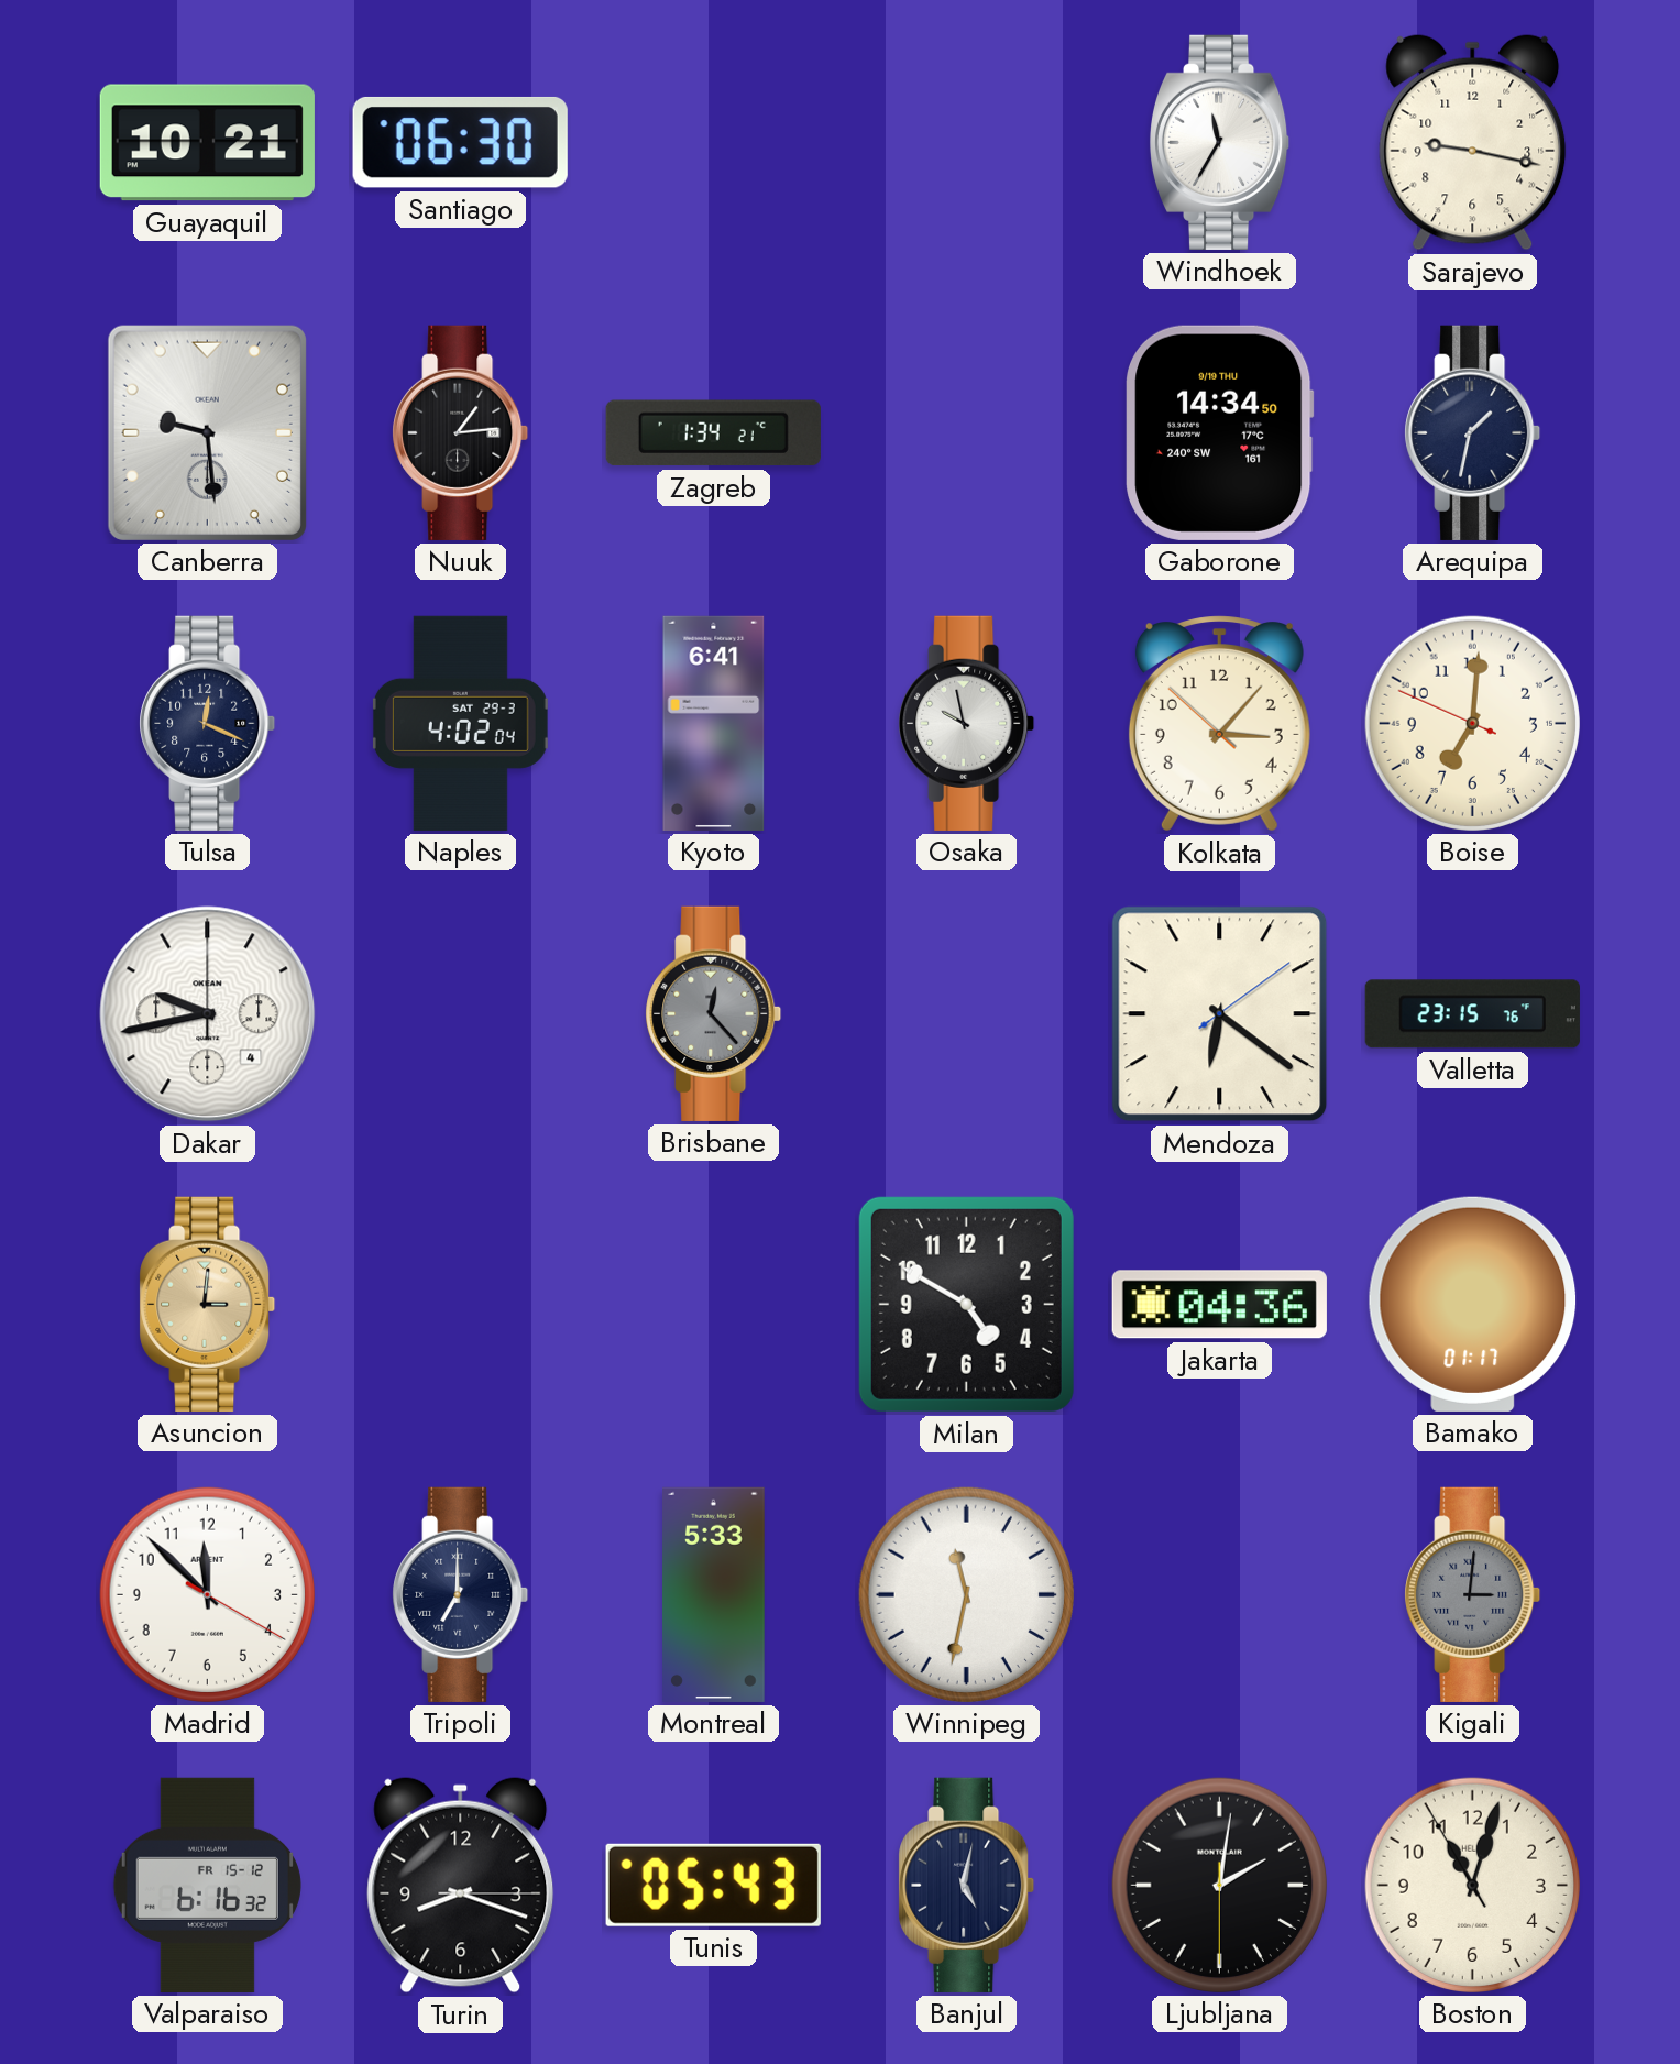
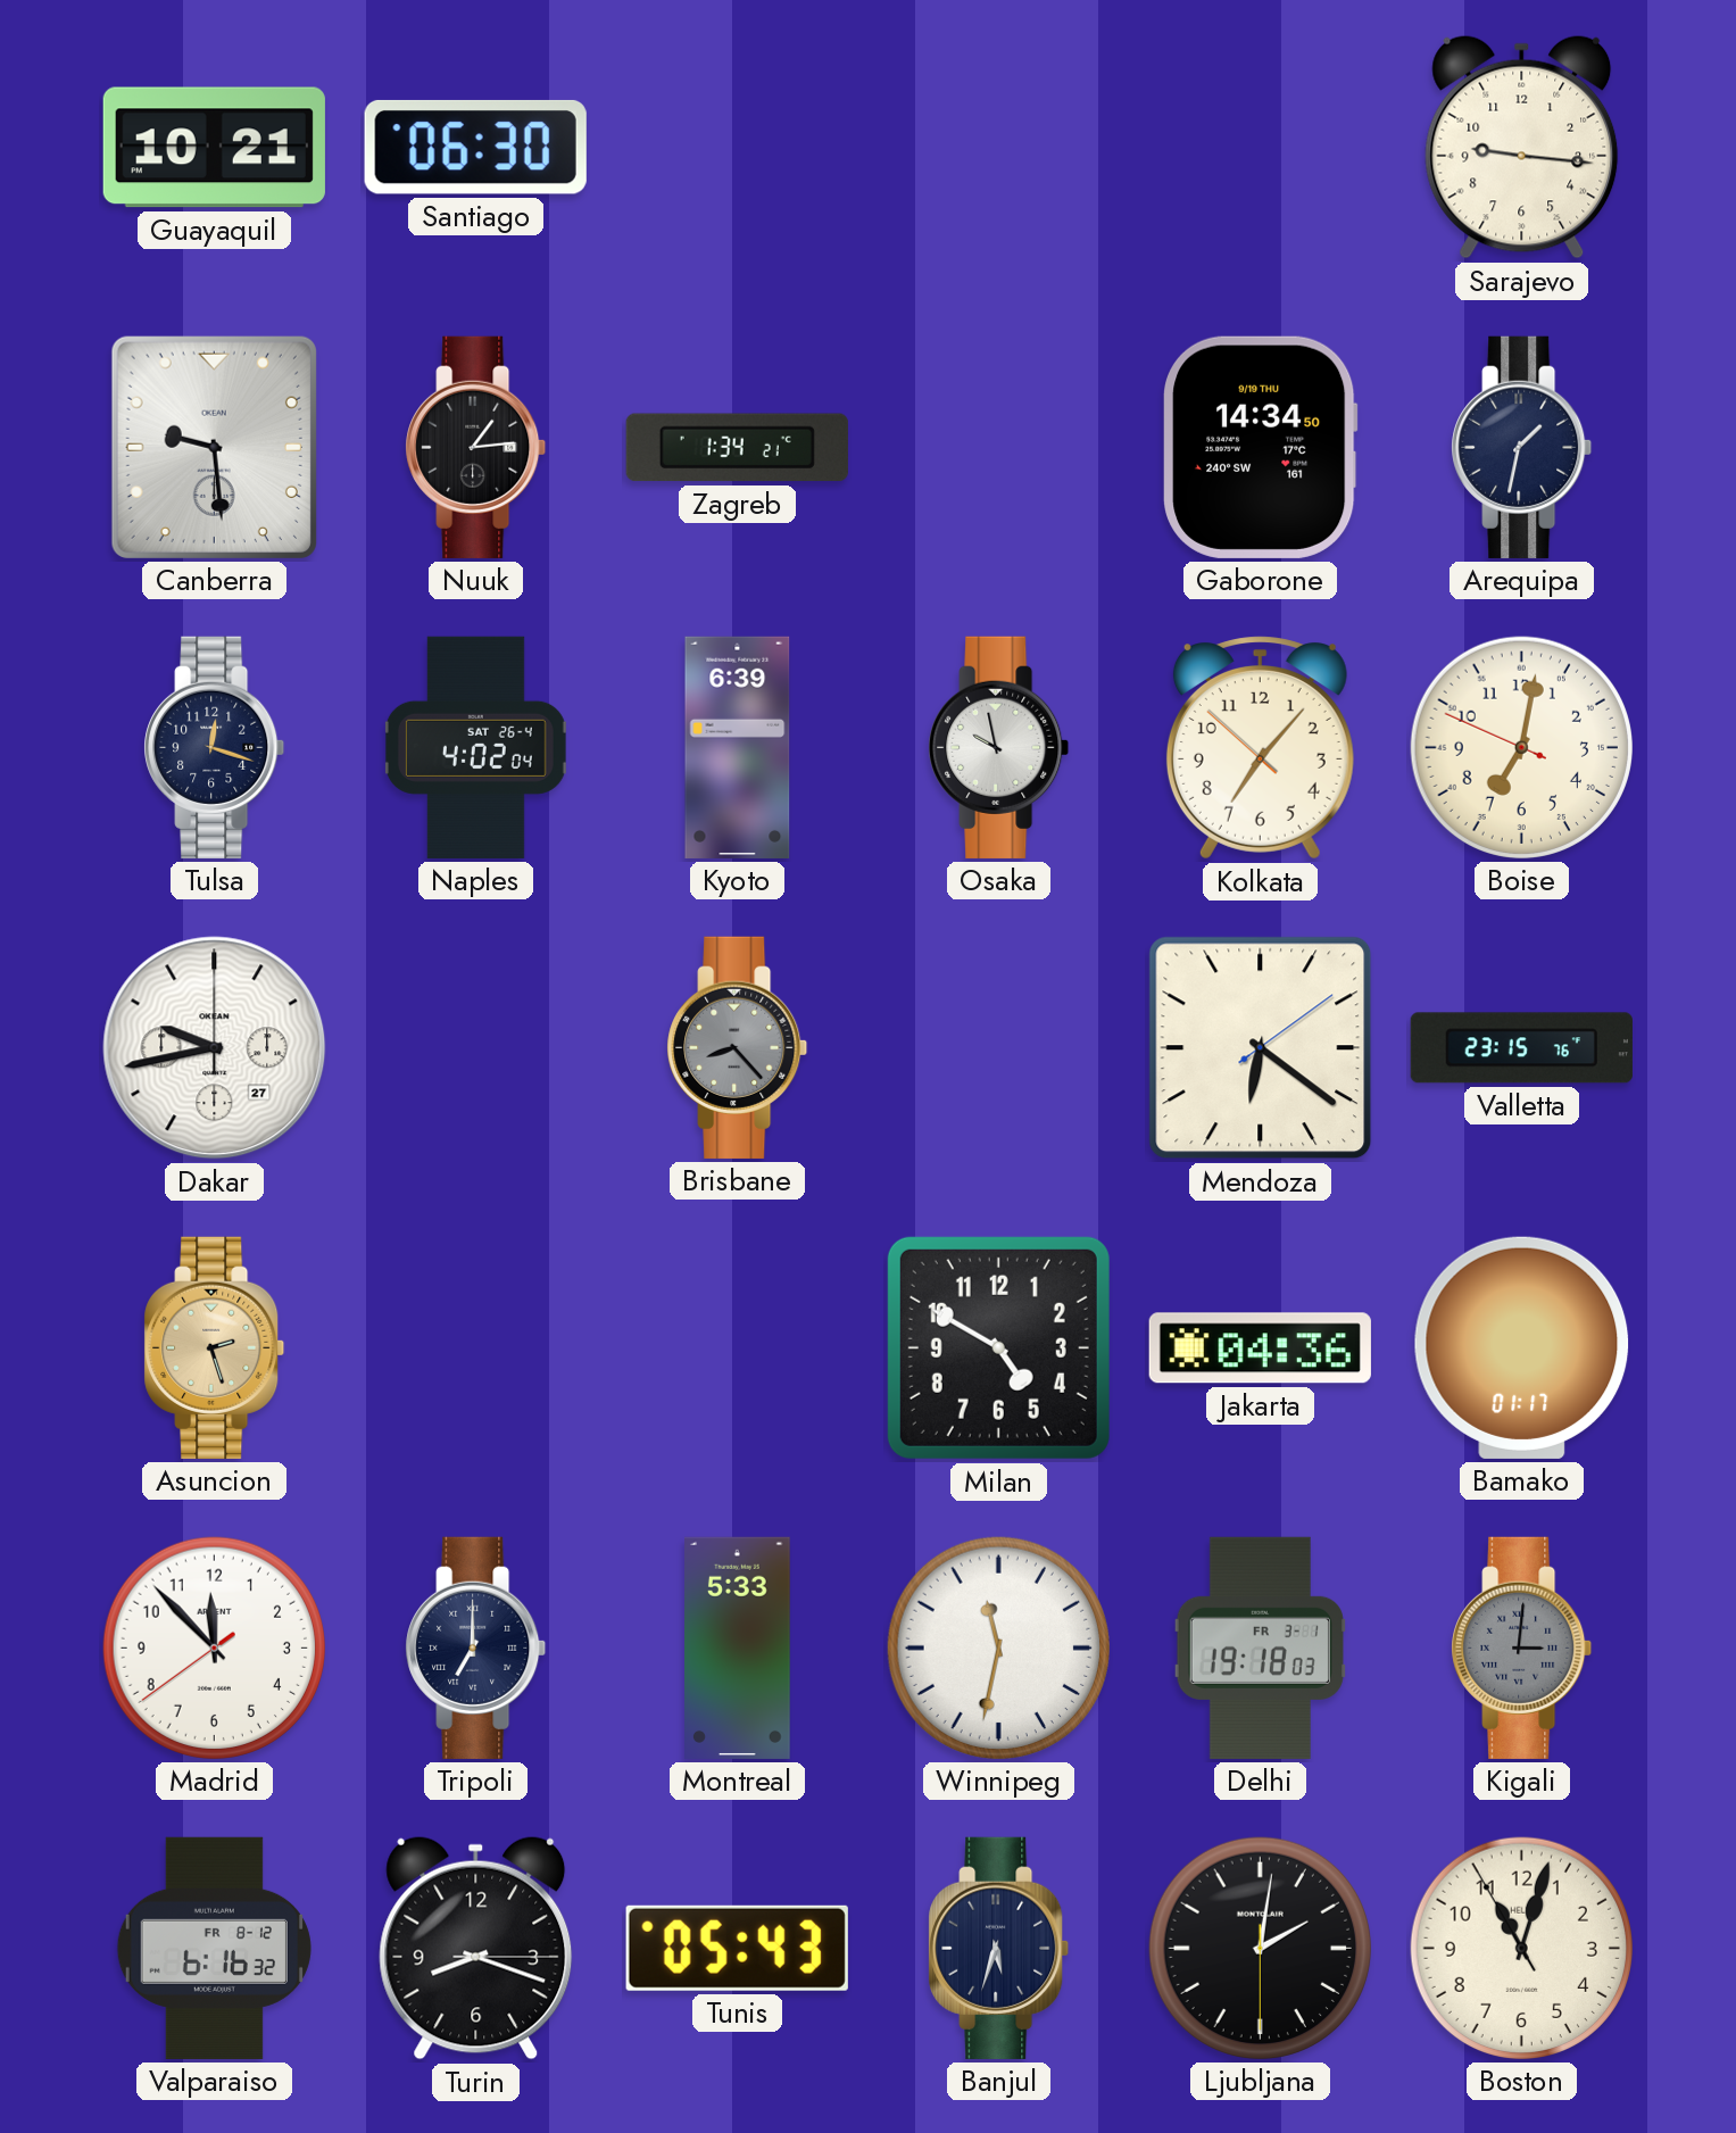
Windhoek: 11:35 -> none (1220, 142)
Sarajevo: 9:17 -> 9:16 (1522, 148)
Tulsa: 12:19 -> 12:18 (215, 747)
Naples date: SAT 29-3 -> SAT 26-4 (475, 747)
Kyoto: 6:41 -> 6:39 (738, 747)
Kolkata: 3:06 -> 7:06 (1260, 748)
Boise: 7:00 -> 7:01 (1521, 747)
Dakar date: 4 -> 27 (215, 1048)
Brisbane: 12:23 -> 8:23 (738, 1047)
Asuncion: 3:01 -> 2:27 (215, 1347)
Madrid: 11:52:20 -> 11:52:39 (214, 1648)
Delhi: none -> 19:18 (1260, 1648)
Valparaiso date: FR 15-12 -> FR 8-12 (214, 1948)
Banjul: 5:02 -> 5:33 (999, 1948)
